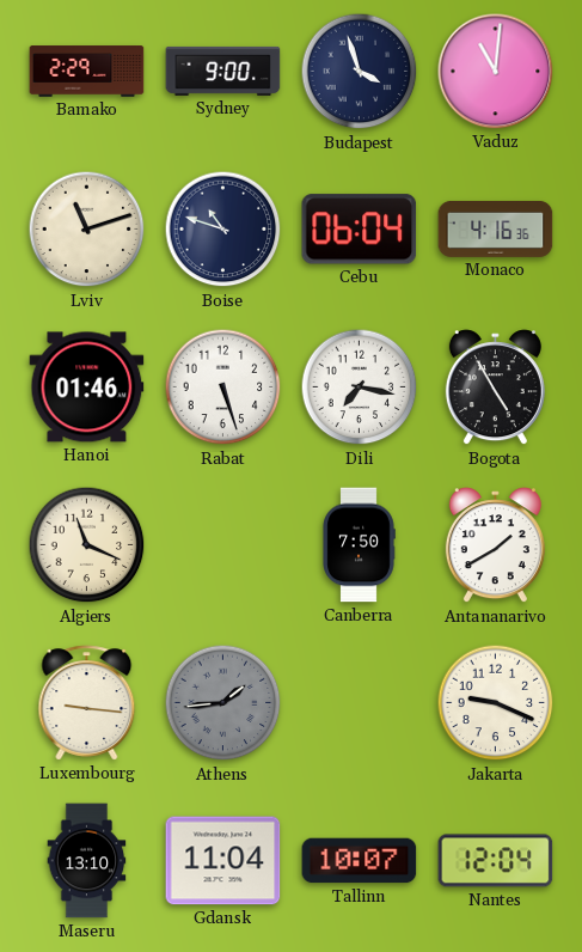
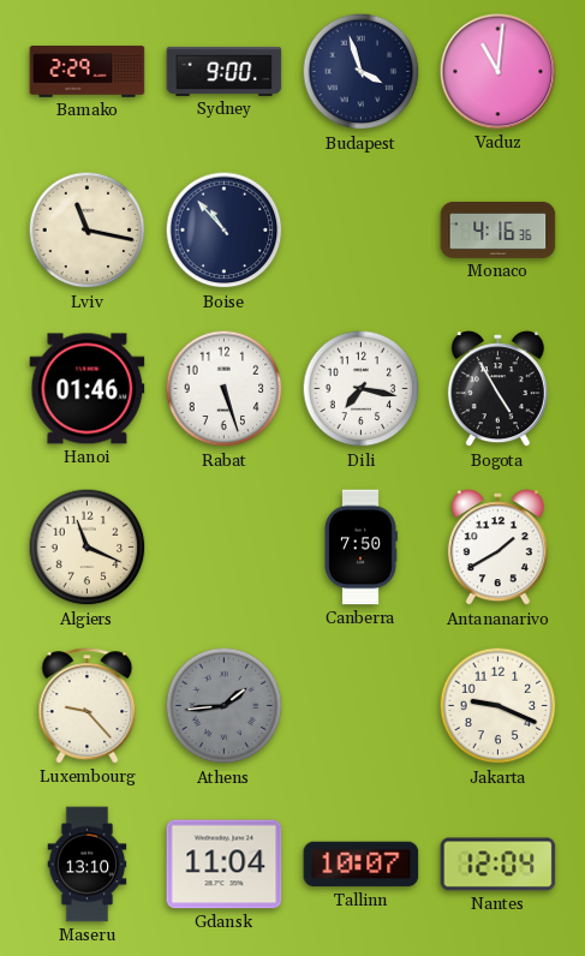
Lviv: 11:12 -> 11:17 (88, 231)
Boise: 10:48 -> 10:53 (225, 231)
Cebu: 06:04 -> none (360, 230)
Luxembourg: 9:16 -> 9:23 (88, 706)
